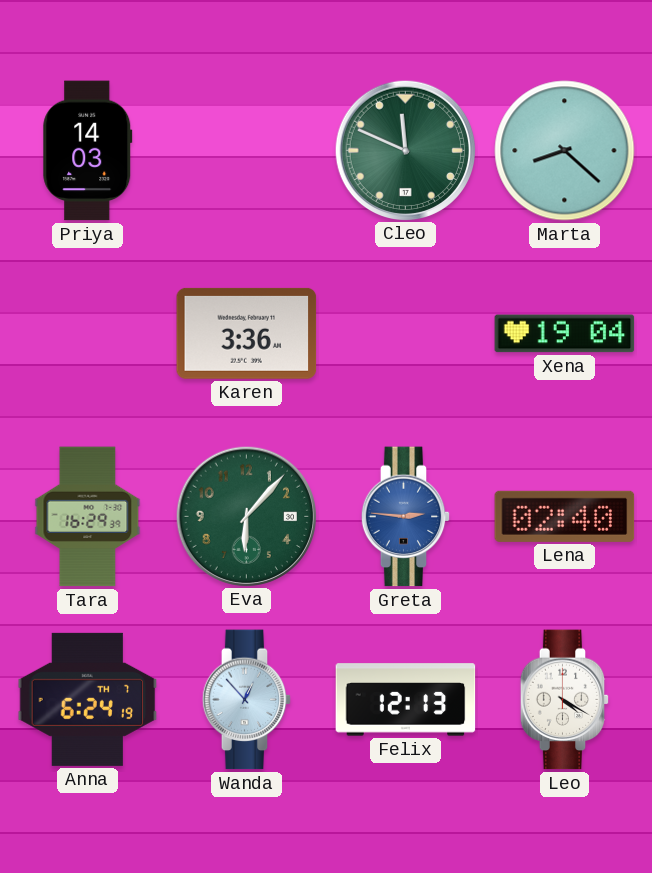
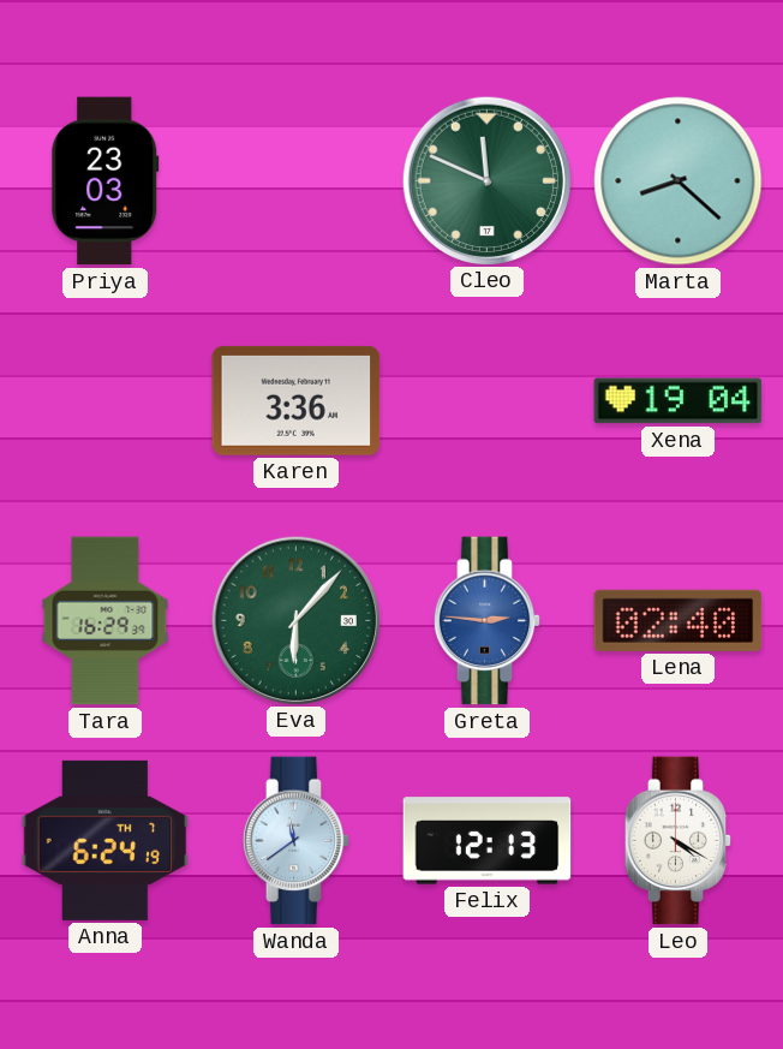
Priya: 14:03 -> 23:03 (106, 181)
Wanda: 12:53 -> 11:39 (297, 841)
